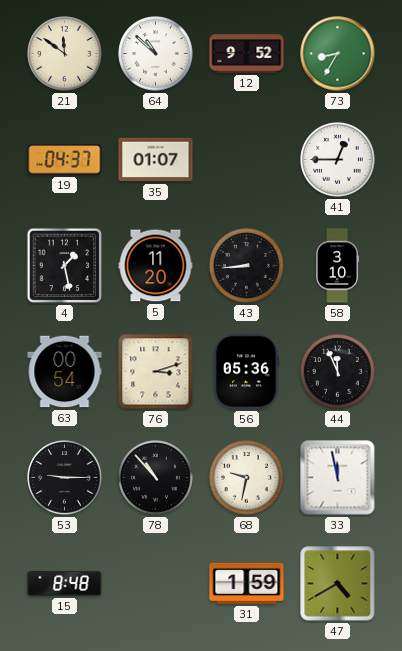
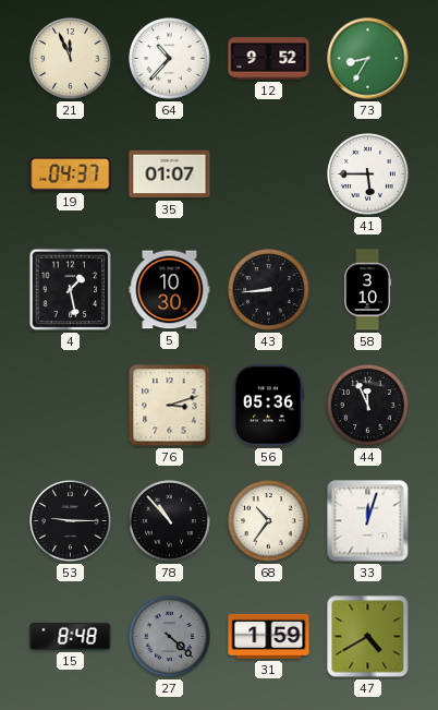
21: 11:51 -> 11:56 (71, 59)
64: 10:52 -> 10:37 (170, 59)
41: 12:45 -> 5:45 (368, 175)
5: 11:20 -> 10:30 (170, 290)
63: 00:54 -> none (65, 372)
68: 9:32 -> 10:36 (269, 521)
33: 11:58 -> 12:03 (368, 521)
27: none -> 4:22 (170, 637)
